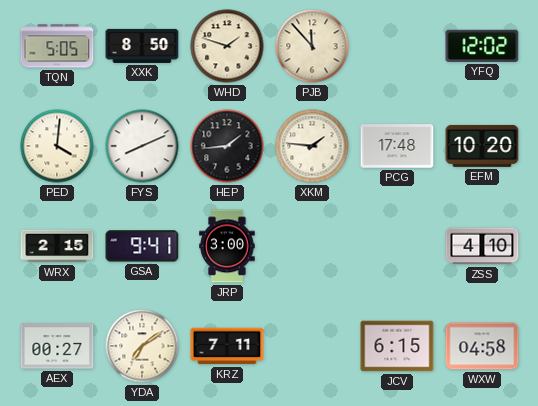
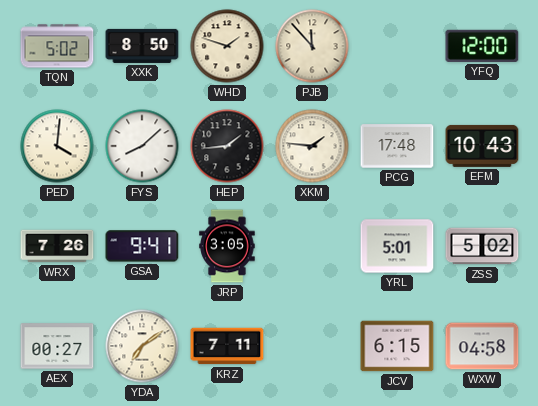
TQN: 5:05 -> 5:02 (57, 46)
YFQ: 12:02 -> 12:00 (482, 46)
FYS: 8:11 -> 8:08 (142, 146)
EFM: 10:20 -> 10:43 (482, 146)
WRX: 2:15 -> 7:26 (57, 246)
JRP: 3:00 -> 3:05 (227, 246)
YRL: none -> 5:01 (397, 246)
ZSS: 4:10 -> 5:02 (482, 246)
